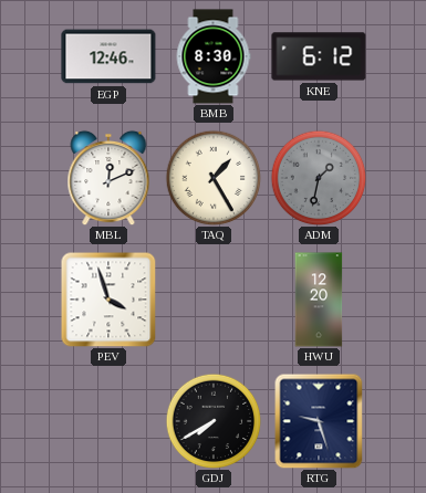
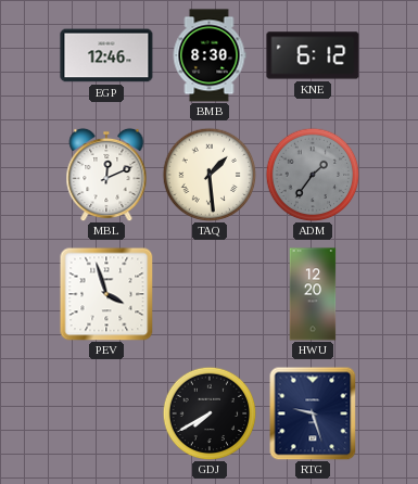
TAQ: 1:25 -> 1:29 (210, 175)
ADM: 1:32 -> 1:36 (313, 175)
